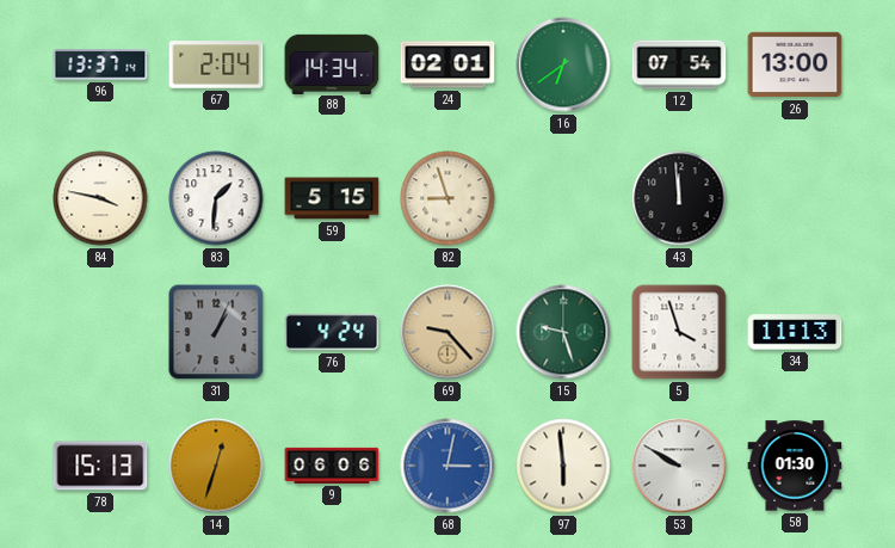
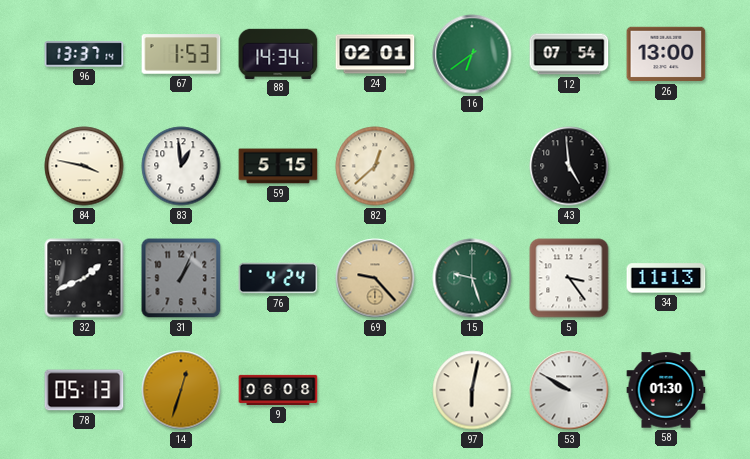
67: 2:04 -> 1:53 (181, 54)
83: 1:31 -> 12:59 (181, 166)
82: 8:57 -> 12:38 (375, 166)
43: 11:59 -> 4:59 (569, 166)
32: none -> 1:41 (84, 278)
5: 3:57 -> 3:24 (569, 278)
78: 15:13 -> 05:13 (84, 390)
9: 06:06 -> 06:08 (278, 390)
68: 3:02 -> none (447, 466)
97: 5:59 -> 6:02 (472, 390)
